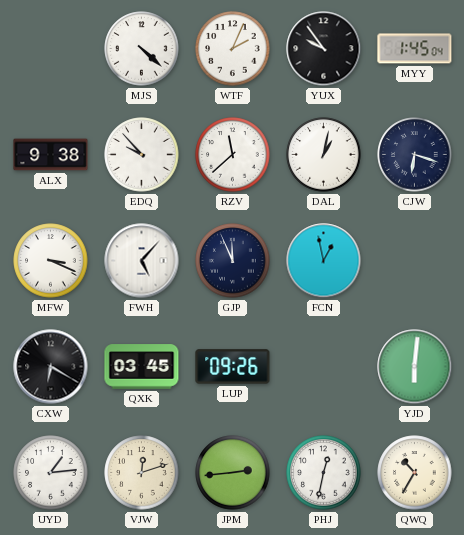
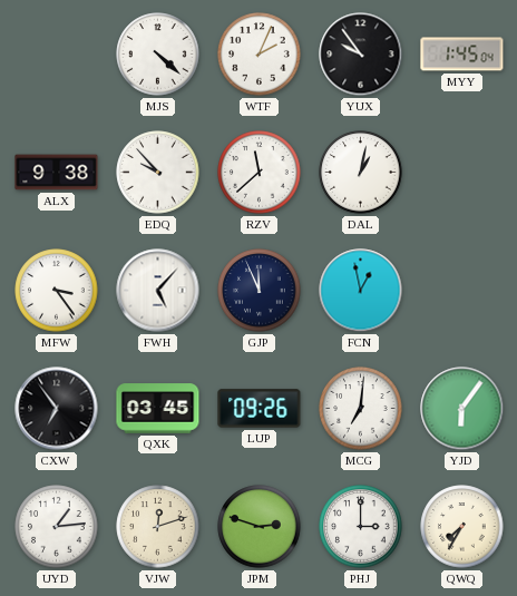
CJW: 6:18 -> none (415, 155)
MFW: 3:19 -> 3:24 (57, 291)
CXW: 6:20 -> 6:54 (57, 409)
MCG: none -> 7:01 (361, 409)
YJD: 6:01 -> 6:06 (462, 409)
JPM: 2:44 -> 2:48 (260, 527)
PHJ: 12:32 -> 3:00 (361, 527)
QWQ: 10:35 -> 7:35 (462, 527)
